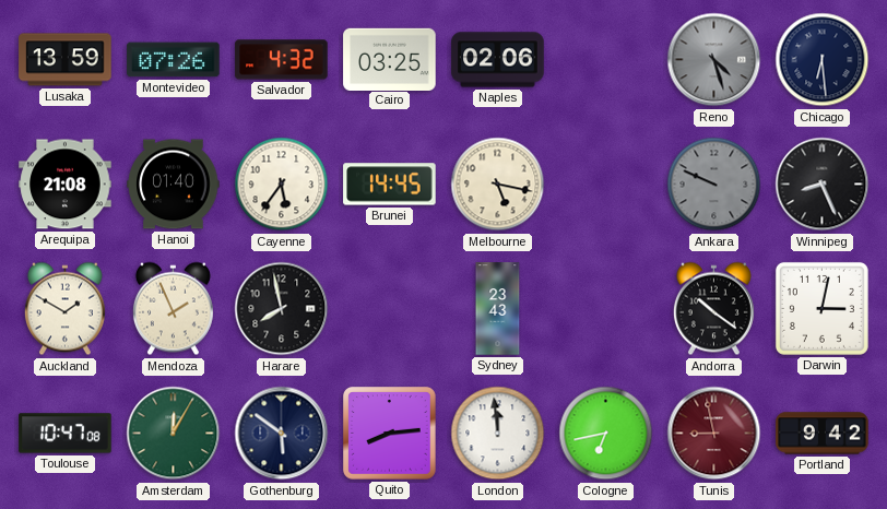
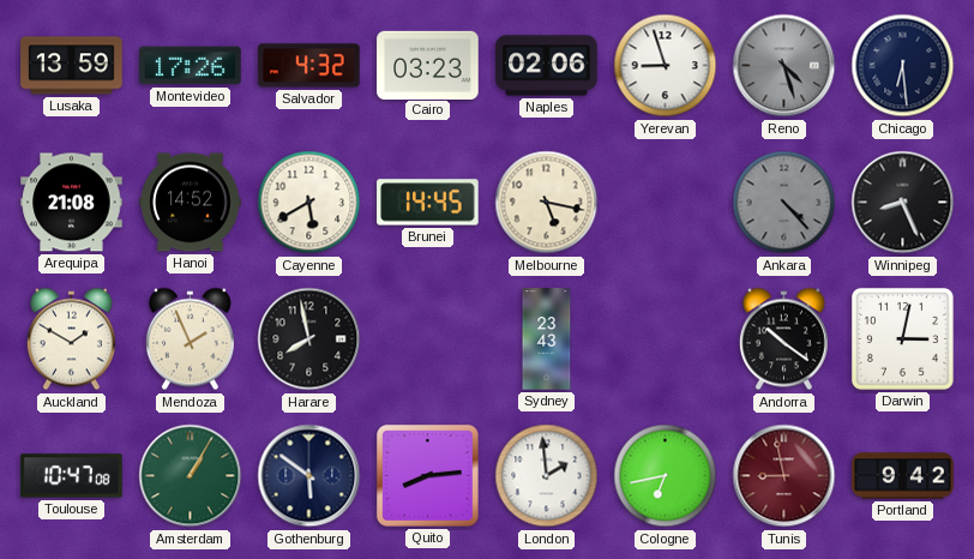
Montevideo: 07:26 -> 17:26 (191, 66)
Cairo: 03:25 -> 03:23 (428, 65)
Yerevan: none -> 8:57 (666, 66)
Hanoi: 01:40 -> 14:52 (191, 203)
Cayenne: 5:36 -> 5:40 (309, 203)
Ankara: 9:49 -> 4:23 (784, 203)
Amsterdam: 12:05 -> 1:05 (191, 476)
London: 11:59 -> 1:59 (547, 476)
